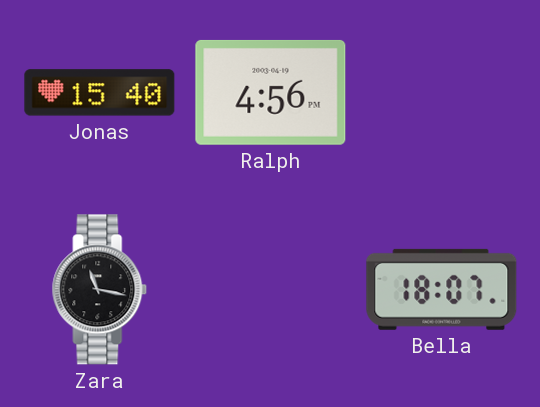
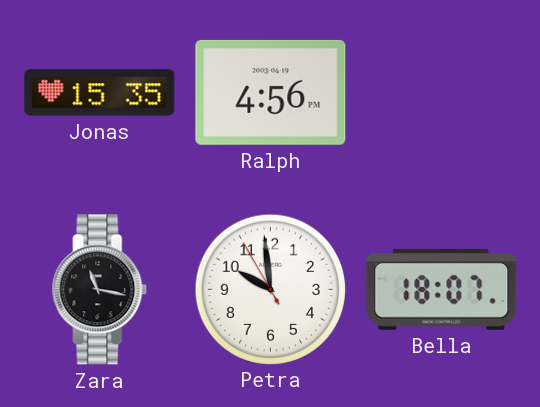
Jonas: 15:40 -> 15:35 (100, 93)
Petra: none -> 9:58 (270, 289)
